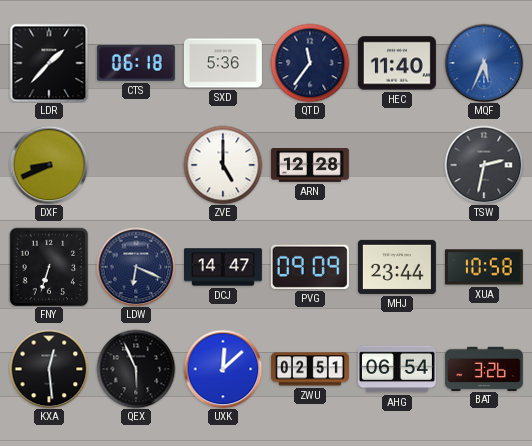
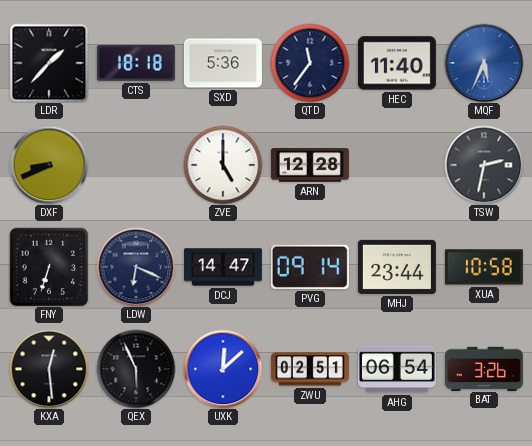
CTS: 06:18 -> 18:18 (136, 63)
PVG: 09:09 -> 09:14 (310, 267)
